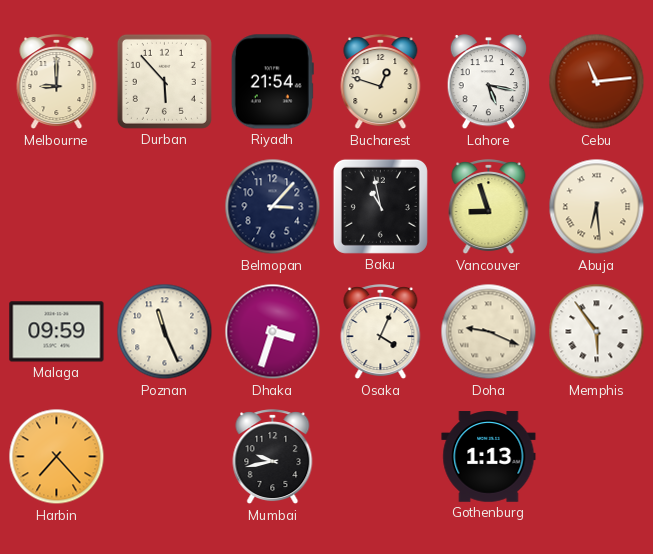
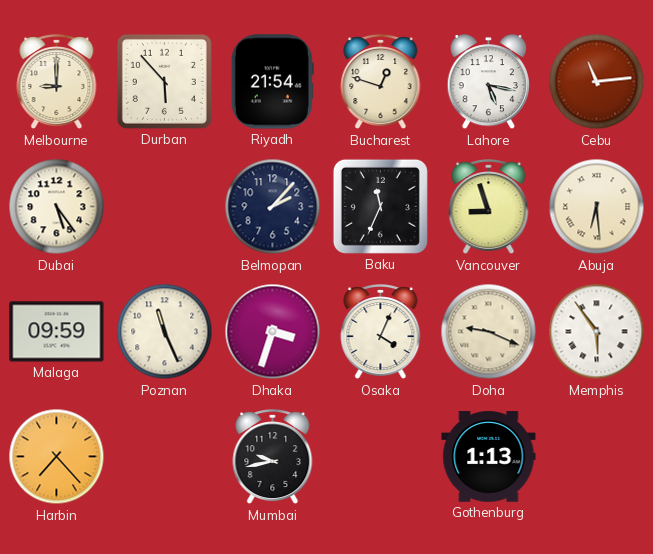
Dubai: none -> 5:24 (57, 207)
Belmopan: 3:07 -> 2:07 (273, 207)
Baku: 10:58 -> 11:34 (380, 206)
